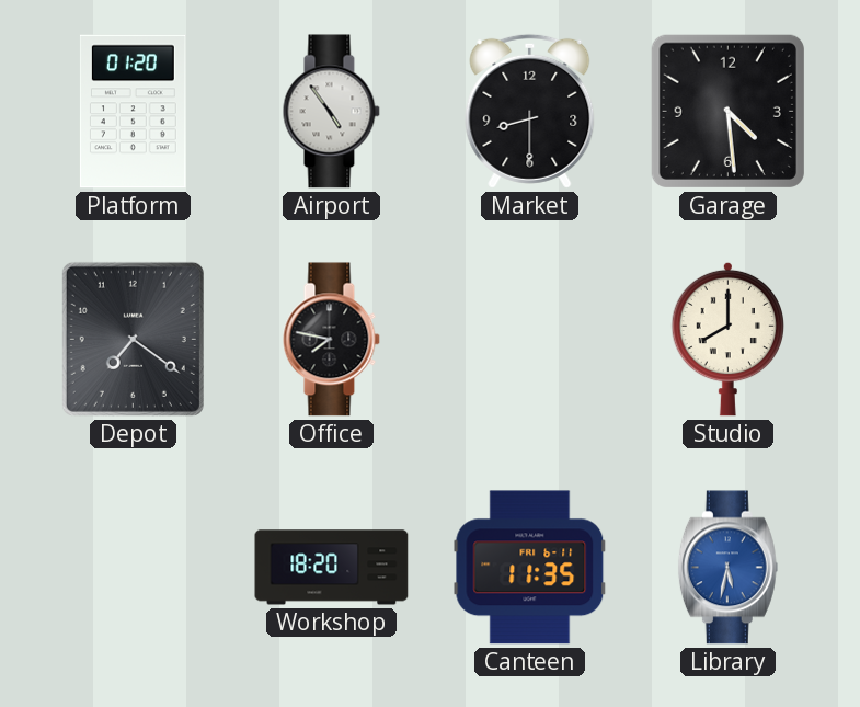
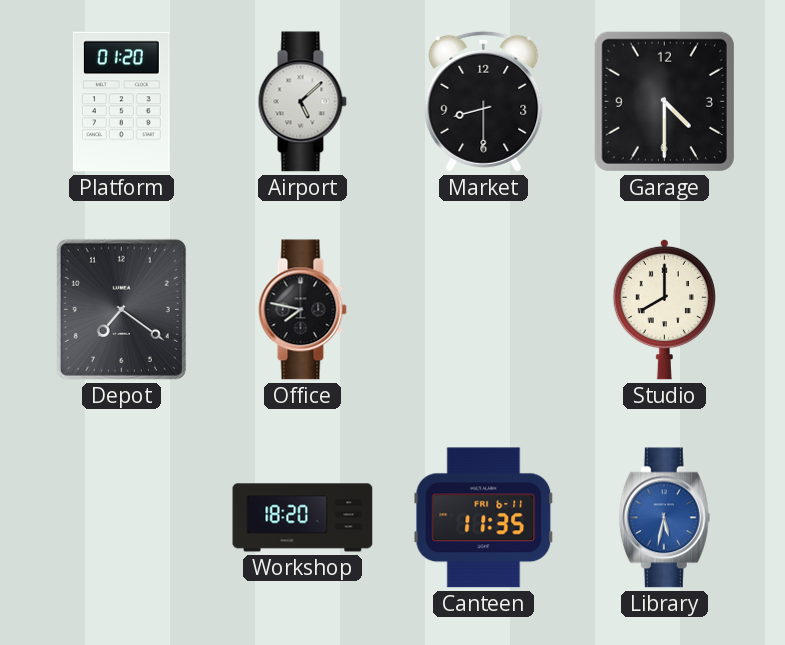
Airport: 4:54 -> 5:08 (302, 102)
Garage: 4:29 -> 4:30 (664, 101)
